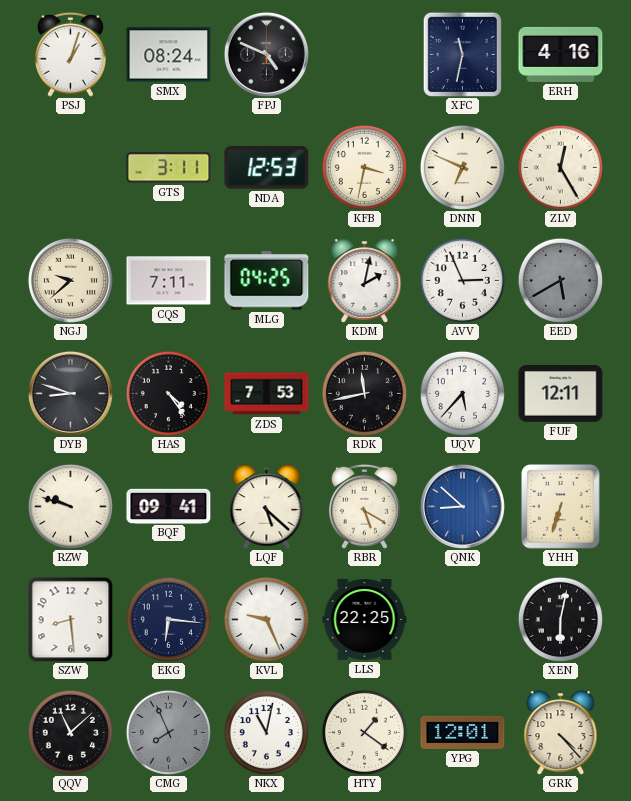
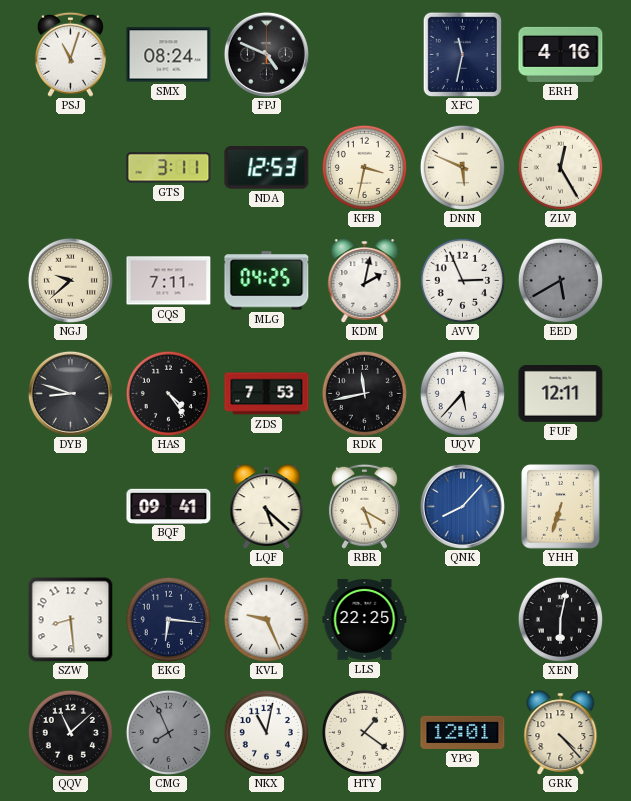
PSJ: 1:03 -> 11:03 (70, 54)
DNN: 6:49 -> 5:49 (462, 167)
RZW: 9:48 -> none (70, 506)
QNK: 8:52 -> 8:07 (462, 506)
